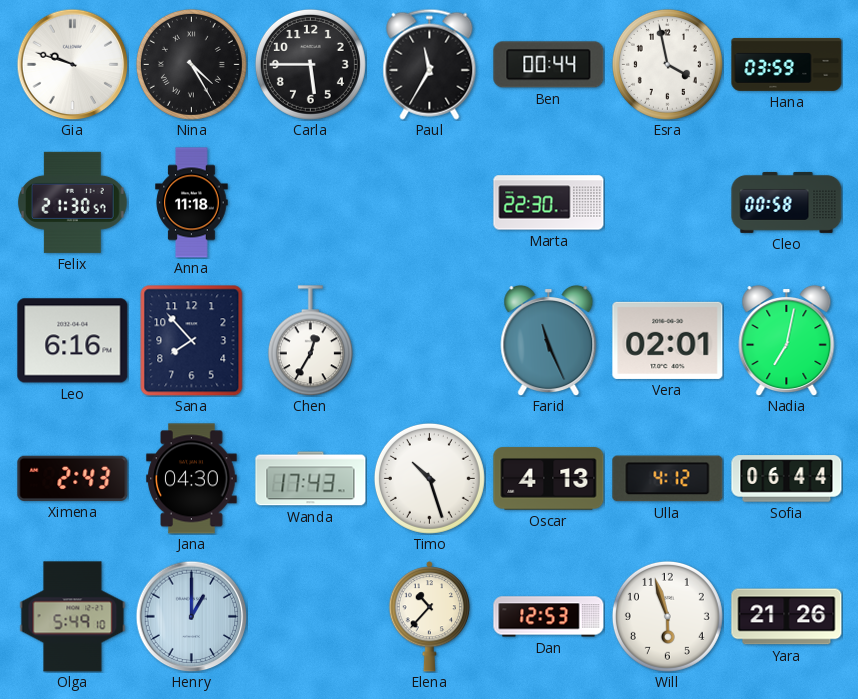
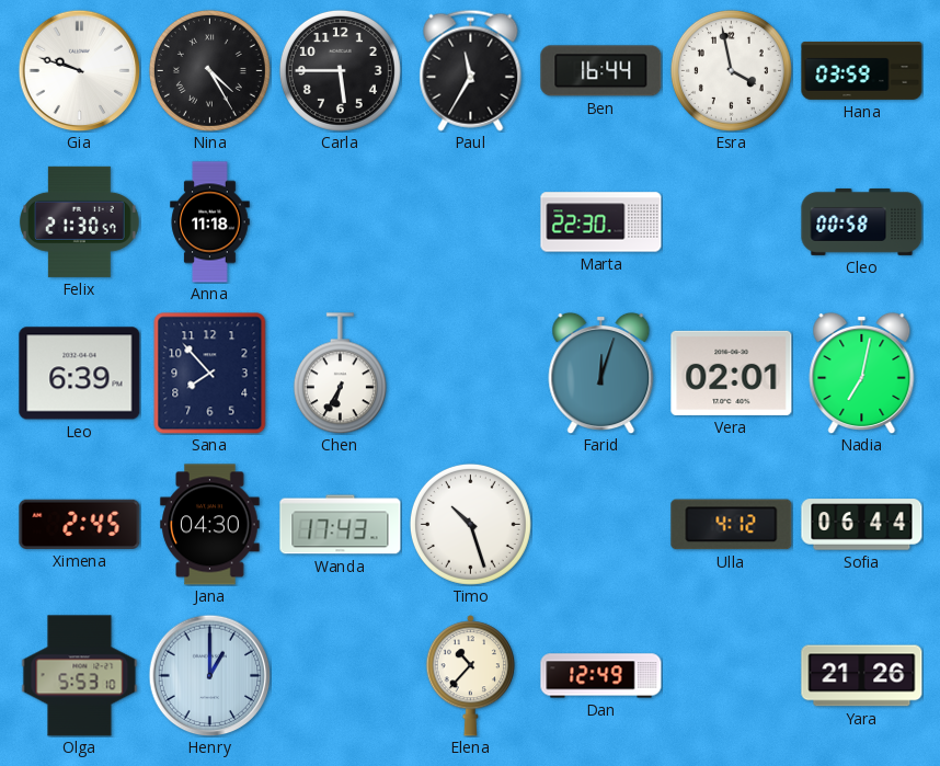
Ben: 00:44 -> 16:44 (601, 71)
Leo: 6:16 -> 6:39 (80, 374)
Chen: 12:35 -> 6:35 (340, 374)
Farid: 11:26 -> 12:03 (601, 373)
Ximena: 2:43 -> 2:45 (80, 524)
Oscar: 4:13 -> none (549, 479)
Olga: 5:49 -> 5:53 (80, 676)
Dan: 12:53 -> 12:49 (601, 676)
Will: 5:57 -> none (667, 616)
